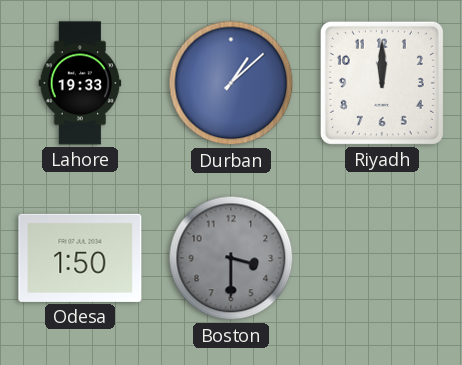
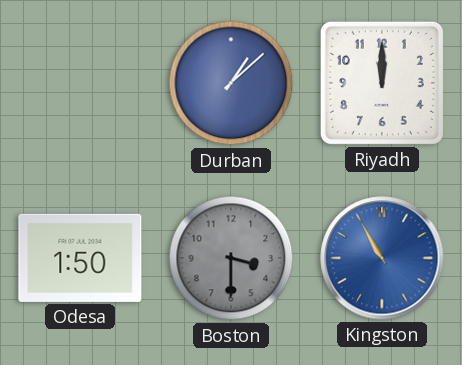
Lahore: 19:33 -> none (80, 83)
Kingston: none -> 10:55 (382, 258)
